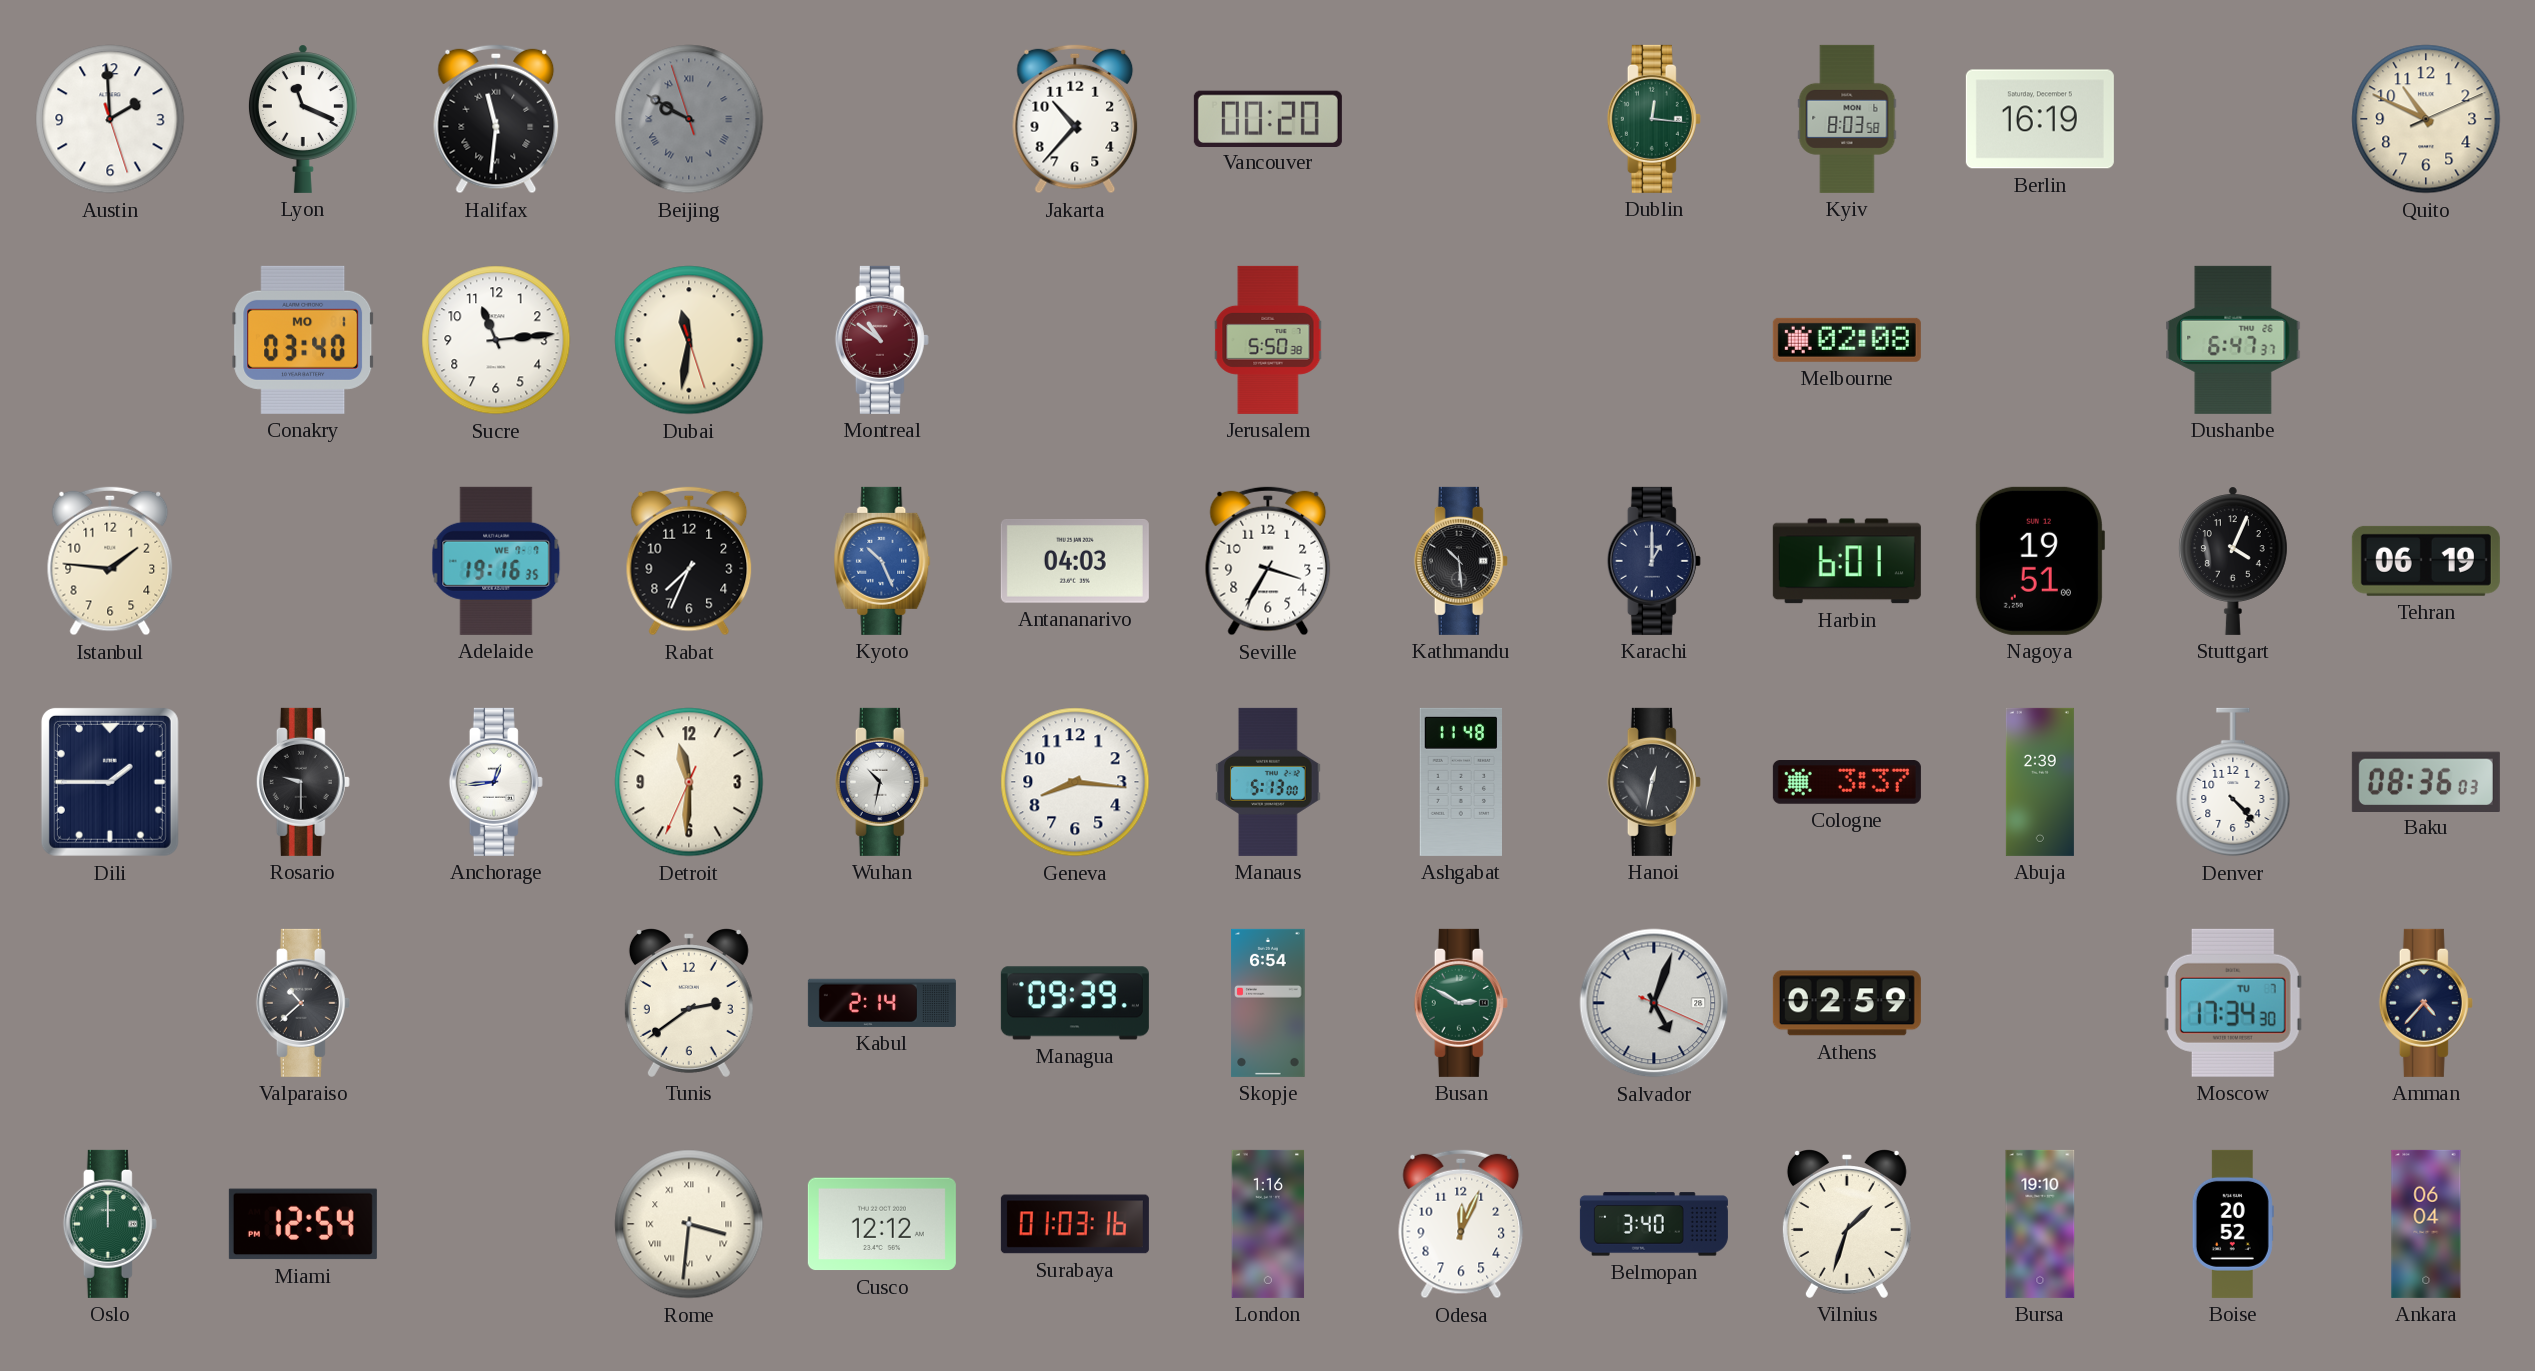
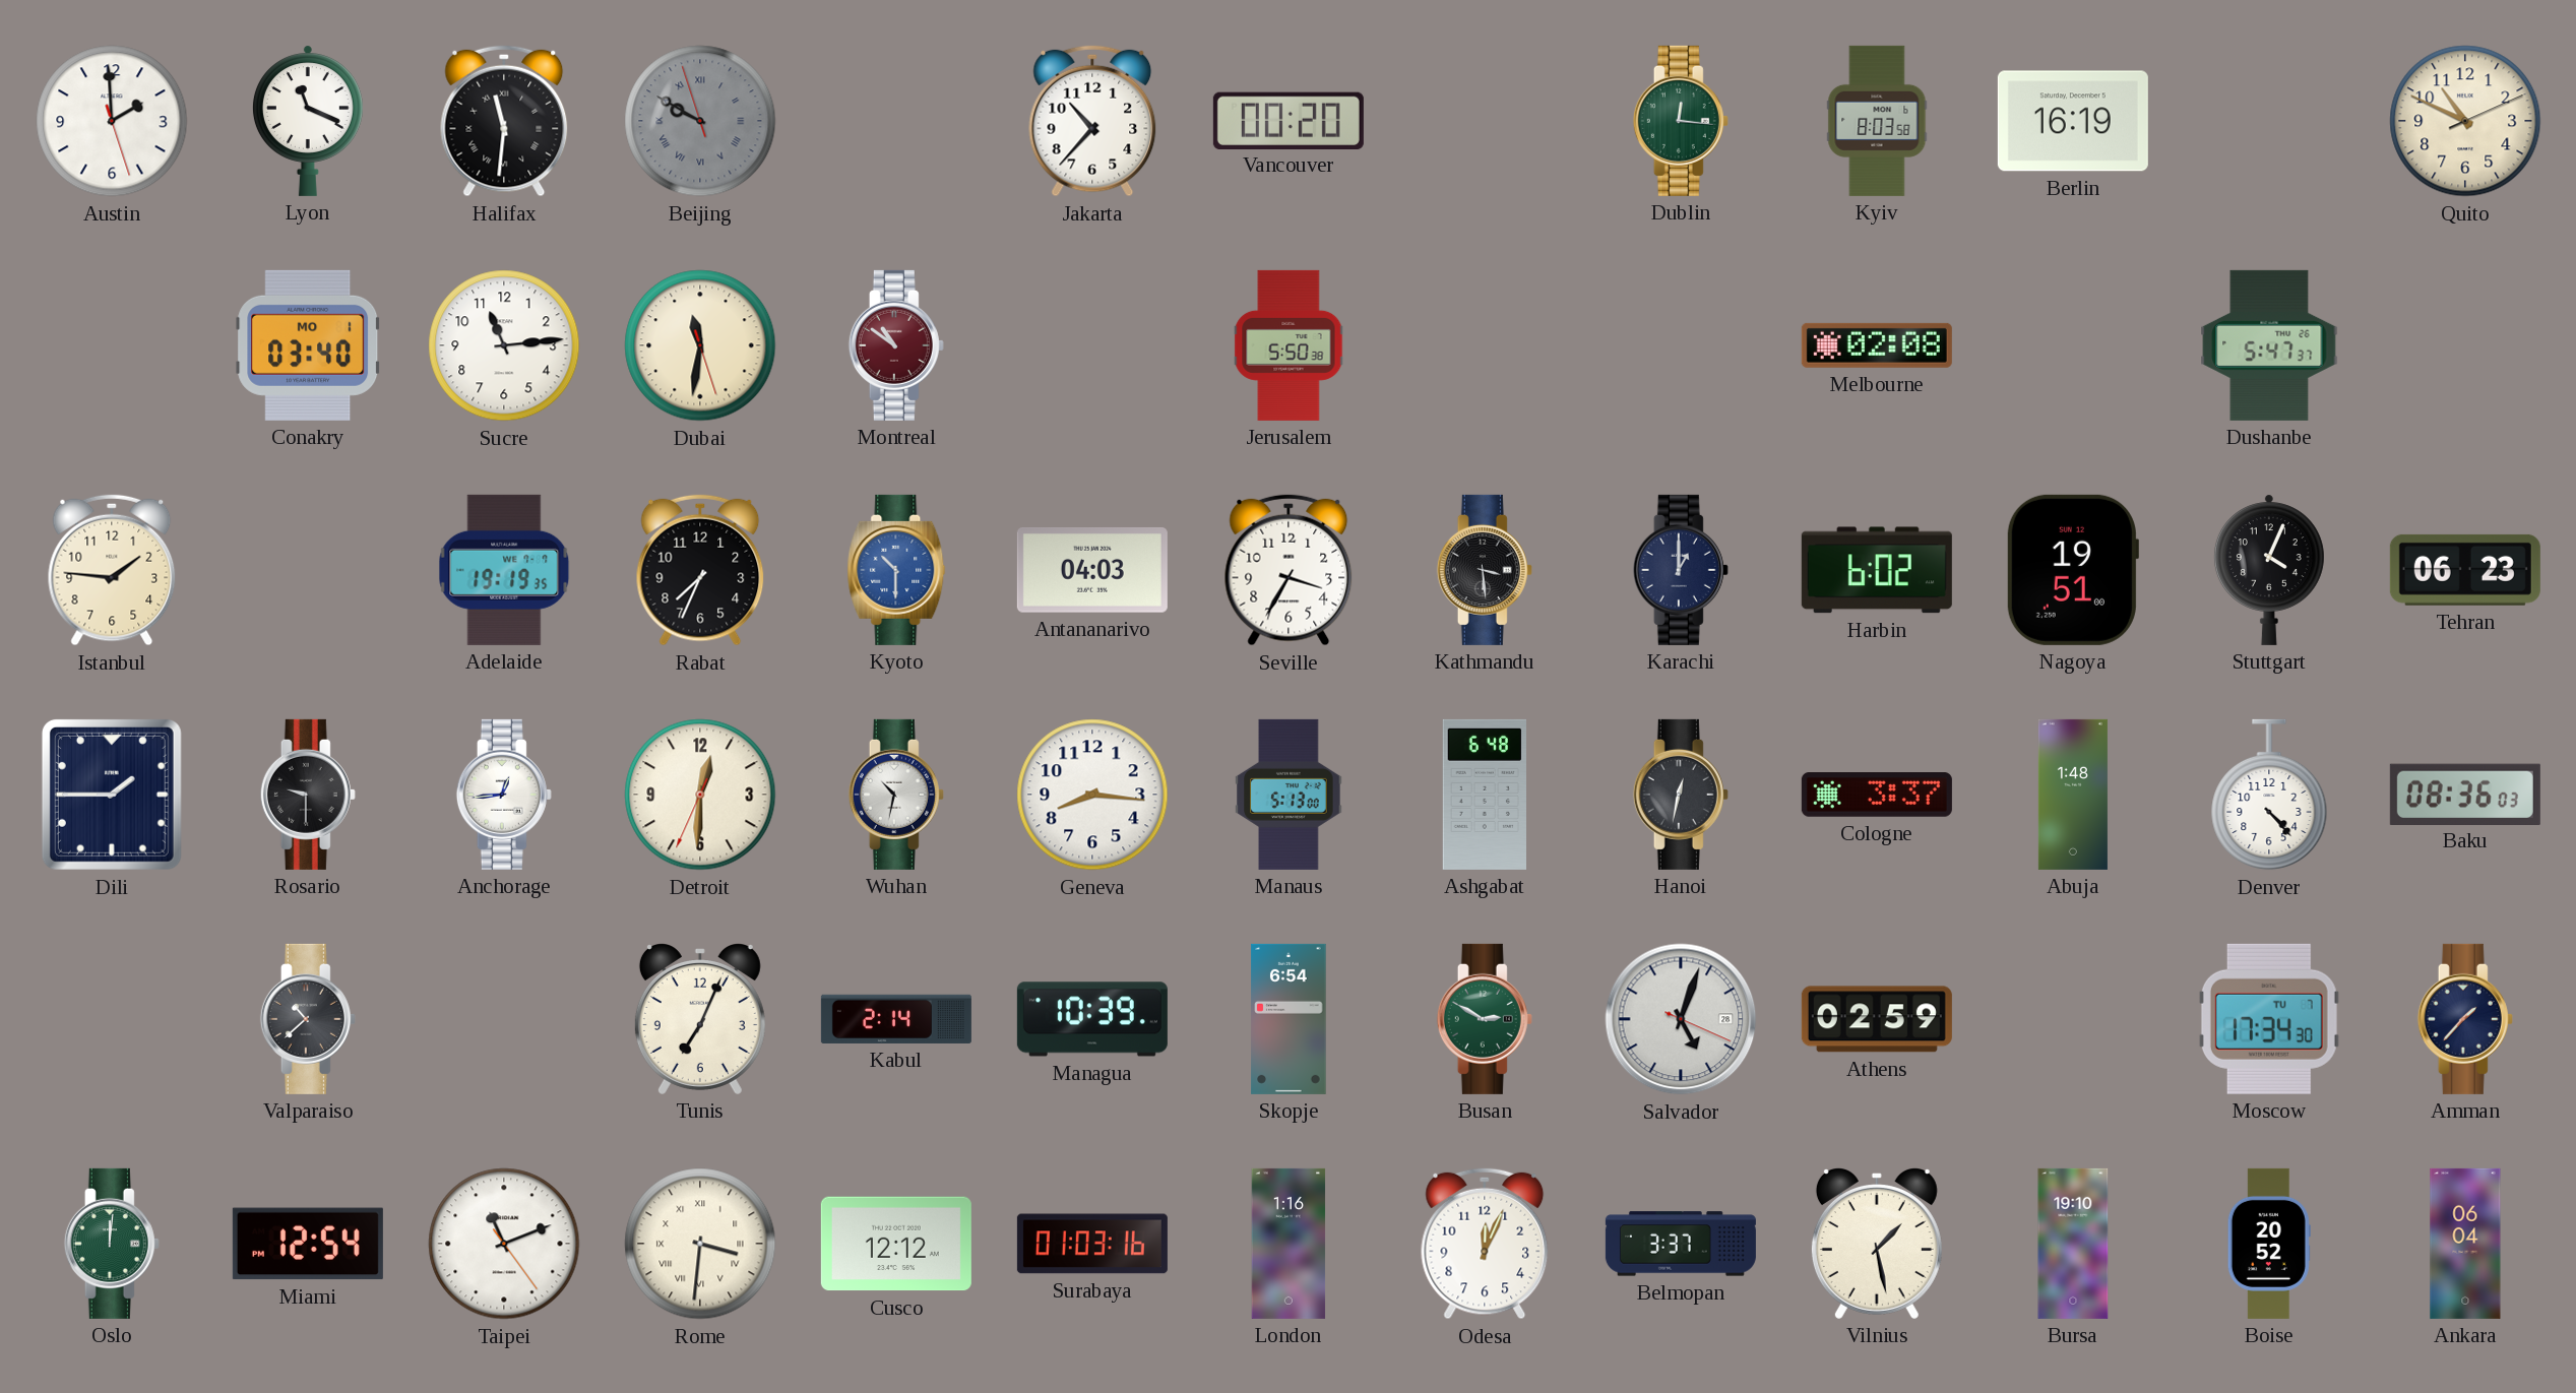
Dushanbe: 6:47 -> 5:47 (2269, 345)
Adelaide: 19:16 -> 19:19 (504, 570)
Kyoto: 10:26 -> 10:30 (896, 570)
Kathmandu: 10:29 -> 3:29 (1485, 570)
Harbin: 6:01 -> 6:02 (1877, 570)
Tehran: 06:19 -> 06:23 (2465, 570)
Detroit: 11:30 -> 12:30 (700, 795)
Ashgabat: 11:48 -> 6:48 (1484, 795)
Abuja: 2:39 -> 1:48 (2073, 795)
Tunis: 2:39 -> 7:04 (700, 1019)
Managua: 09:39 -> 10:39 (1092, 1019)
Amman: 4:37 -> 1:37 (2465, 1019)
Oslo: 12:00 -> 12:01 (112, 1244)
Taipei: none -> 11:11 (504, 1244)
Belmopan: 3:40 -> 3:37 (1681, 1244)
Vilnius: 1:33 -> 1:28 (1877, 1244)
